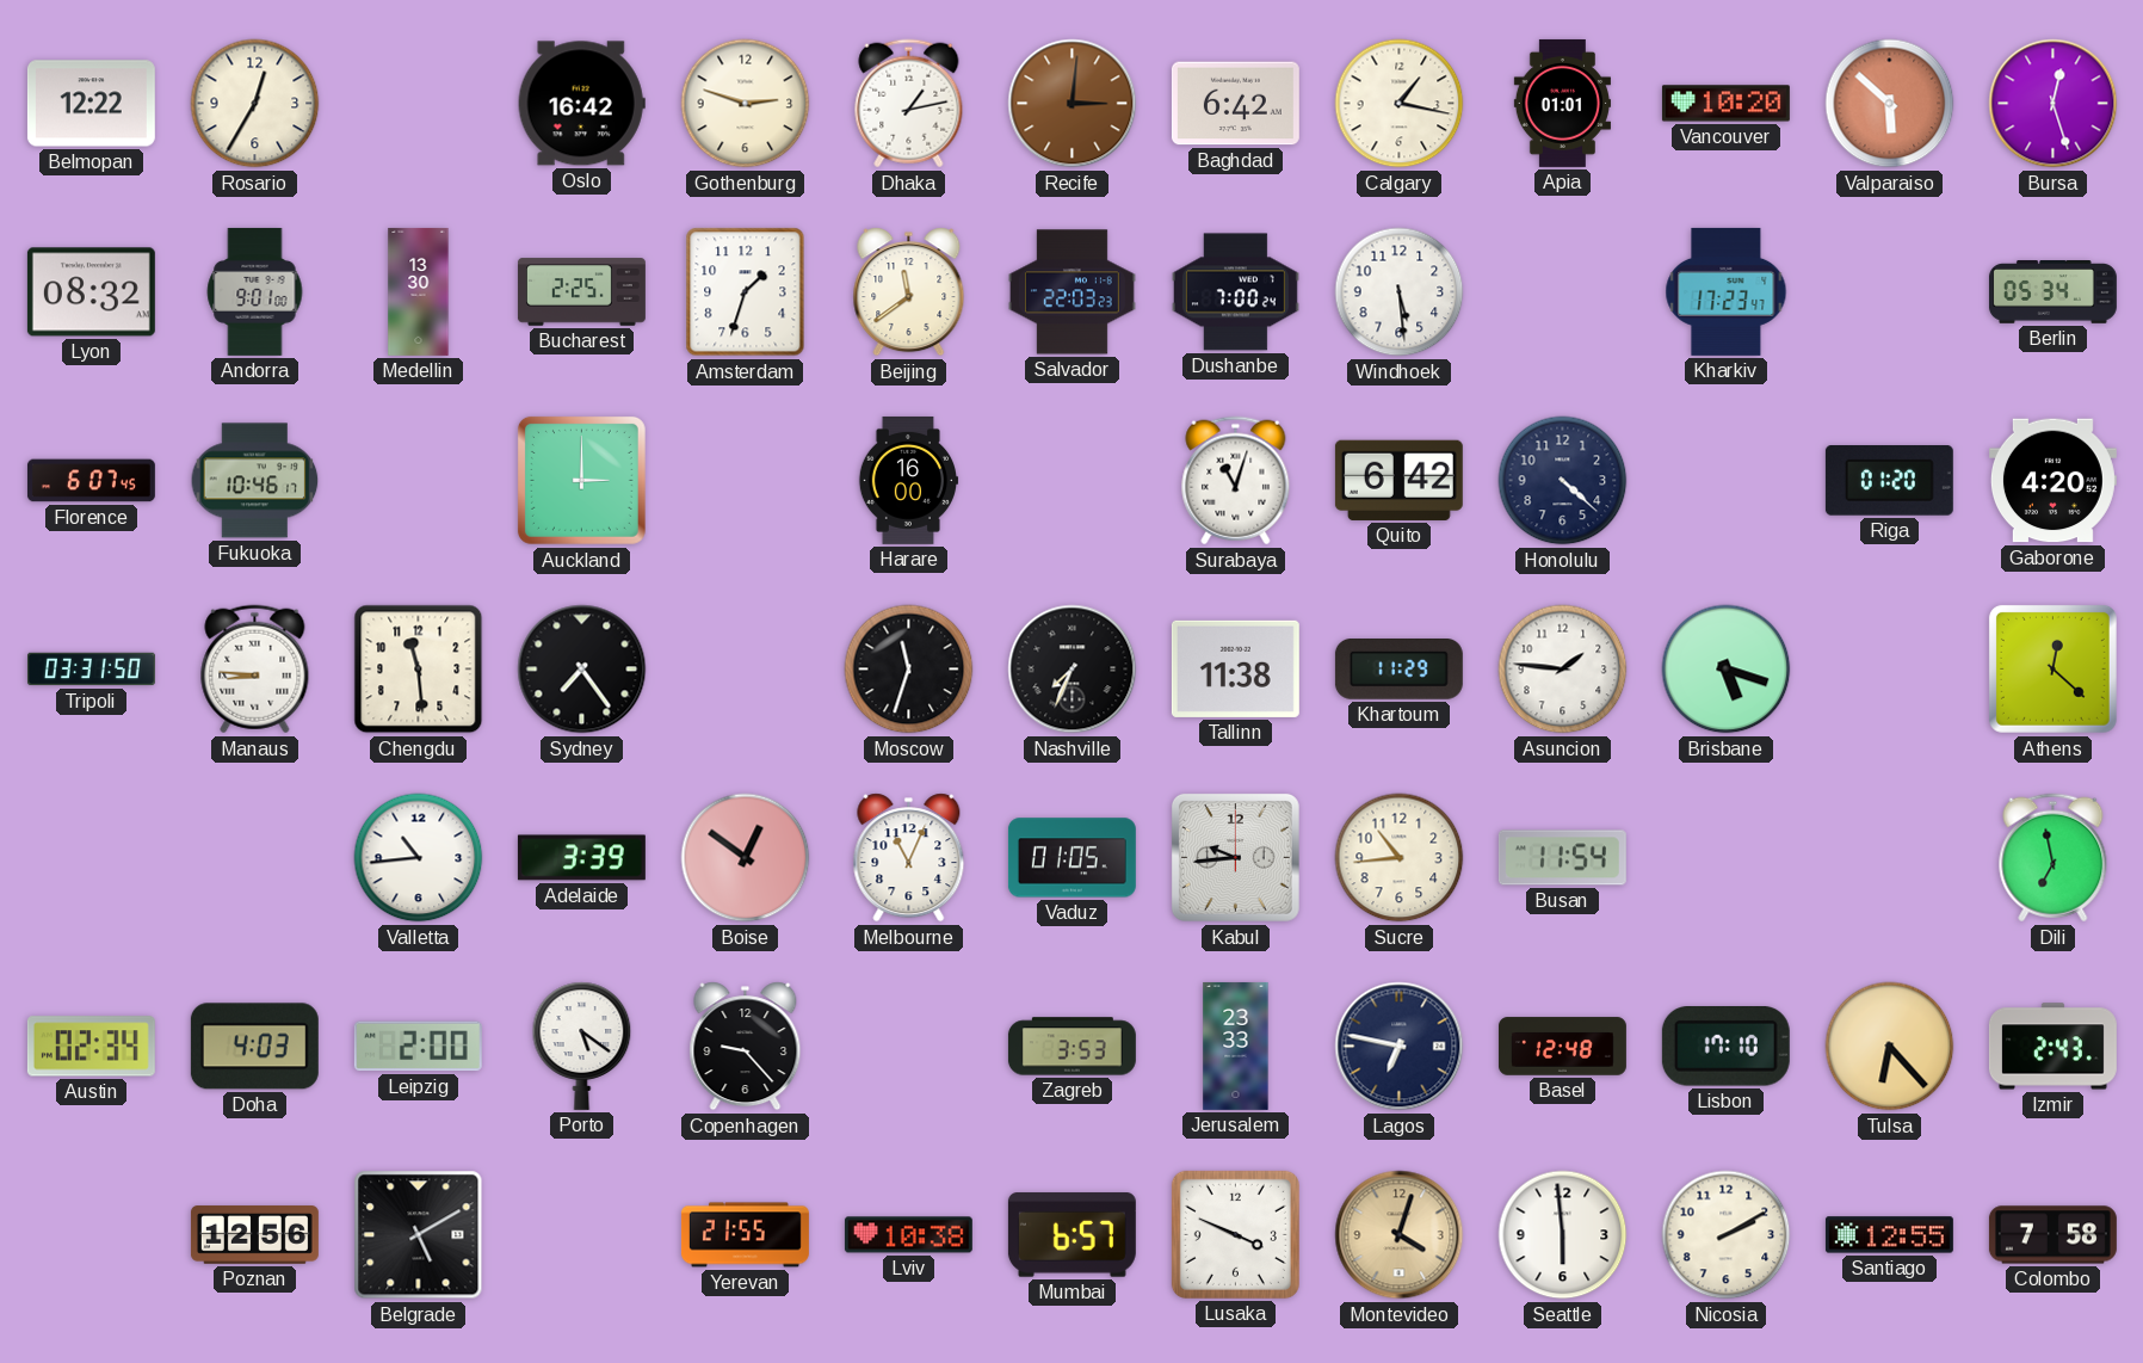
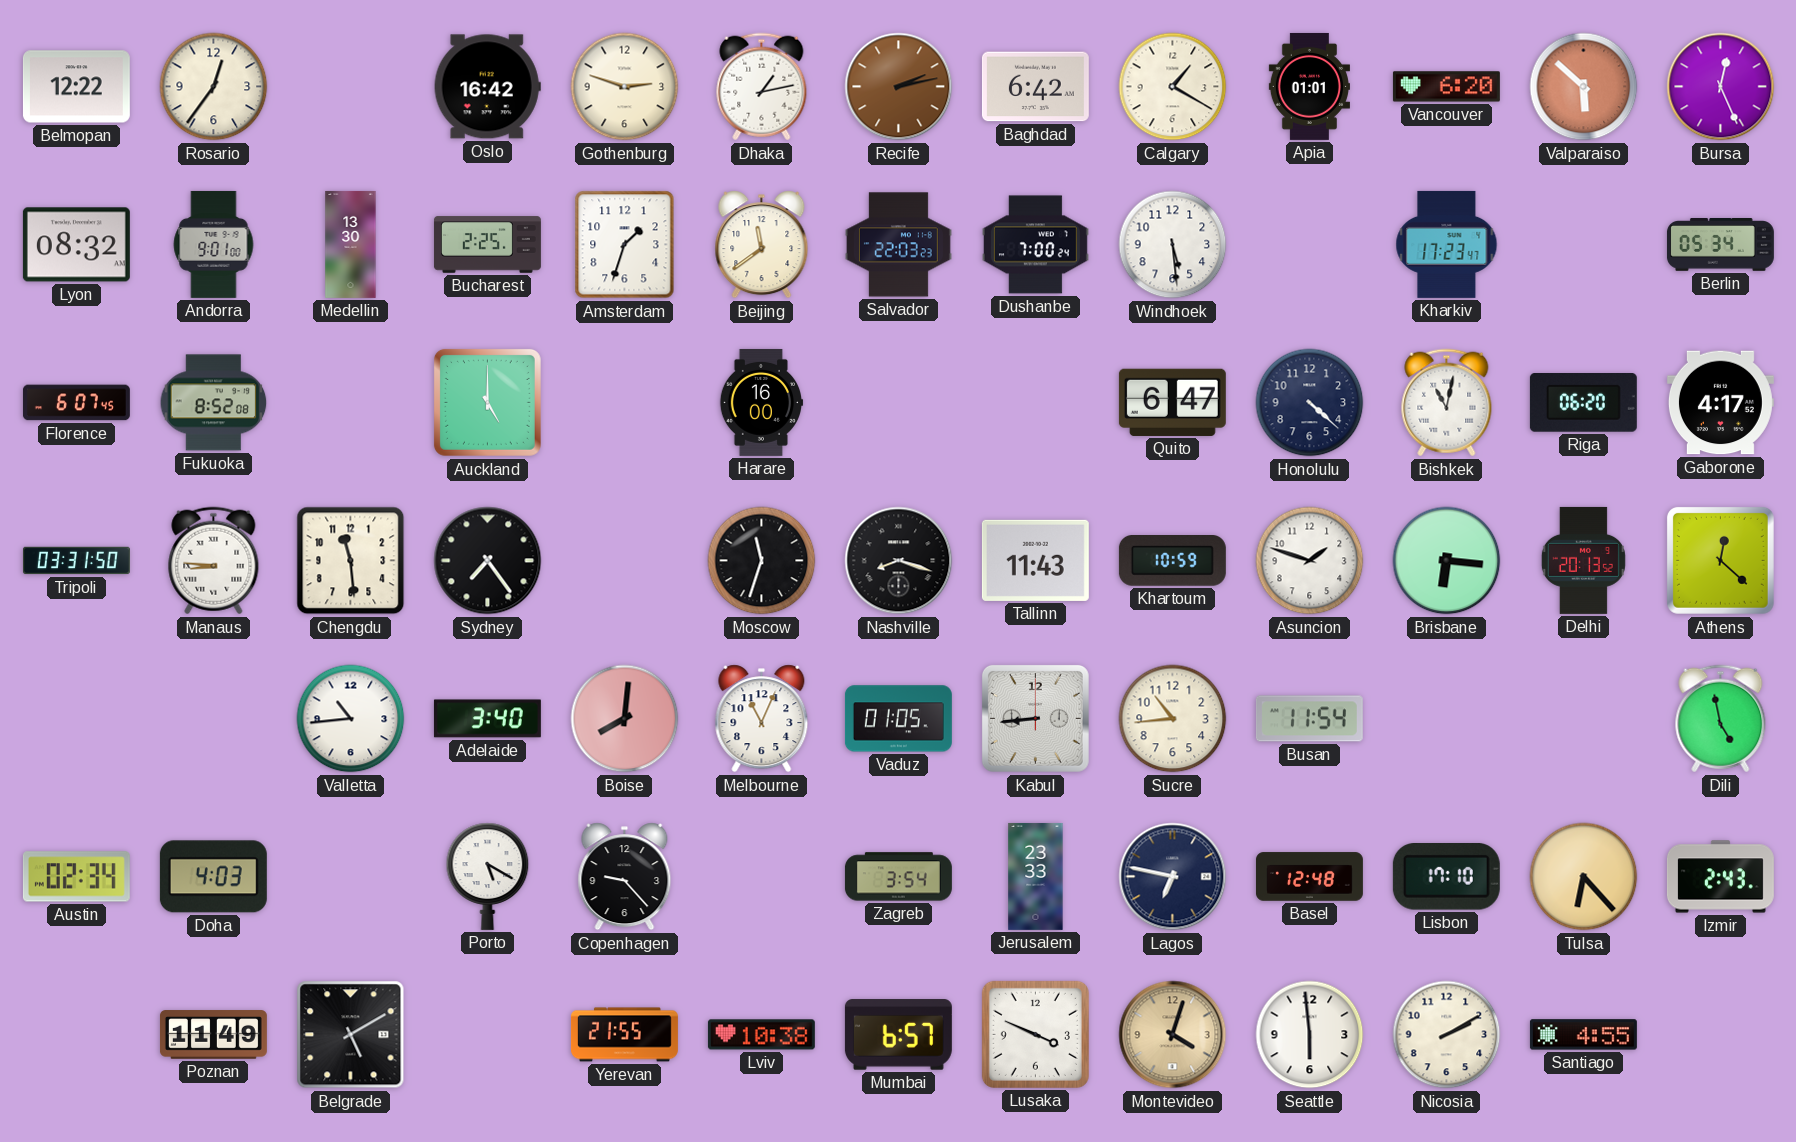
Rosario: 12:35 -> 12:36 (214, 87)
Recife: 3:01 -> 2:13 (899, 87)
Calgary: 1:17 -> 1:20 (1173, 87)
Vancouver: 10:20 -> 6:20 (1446, 87)
Bursa: 12:27 -> 12:26 (1721, 87)
Fukuoka: 10:46 -> 8:52 (214, 403)
Auckland: 3:00 -> 5:00 (487, 402)
Surabaya: 11:03 -> none (1236, 481)
Quito: 6:42 -> 6:47 (1172, 402)
Bishkek: none -> 11:02 (1447, 403)
Riga: 01:20 -> 06:20 (1583, 403)
Gaborone: 4:20 -> 4:17 (1720, 403)
Nashville: 7:34 -> 8:18 (899, 561)
Tallinn: 11:38 -> 11:43 (1035, 560)
Khartoum: 11:29 -> 10:59 (1172, 561)
Asuncion: 1:46 -> 1:48 (1310, 561)
Brisbane: 5:18 -> 6:16 (1447, 561)
Delhi: none -> 20:13 (1583, 560)
Adelaide: 3:39 -> 3:40 (487, 719)
Boise: 12:51 -> 8:01 (625, 719)
Kabul: 9:44 -> 8:44 (1035, 718)
Dili: 6:58 -> 4:58 (1721, 719)
Leipzig: 2:00 -> none (418, 1047)
Porto: 5:21 -> 5:20 (488, 876)
Zagreb: 3:53 -> 3:54 (898, 877)
Poznan: 12:56 -> 11:49 (213, 1035)
Santiago: 12:55 -> 4:55 (1583, 1035)
Colombo: 7:58 -> none (2052, 1235)
